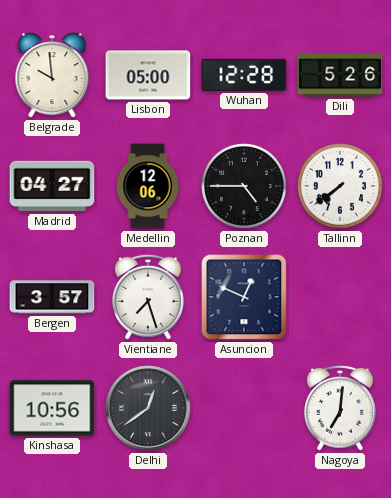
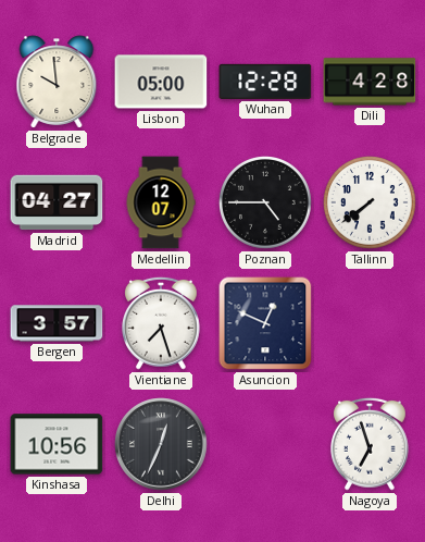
Dili: 5:26 -> 4:28 (370, 82)
Medellin: 12:06 -> 12:07 (161, 202)
Delhi: 12:39 -> 12:34 (161, 444)
Nagoya: 7:01 -> 6:57 (371, 444)
